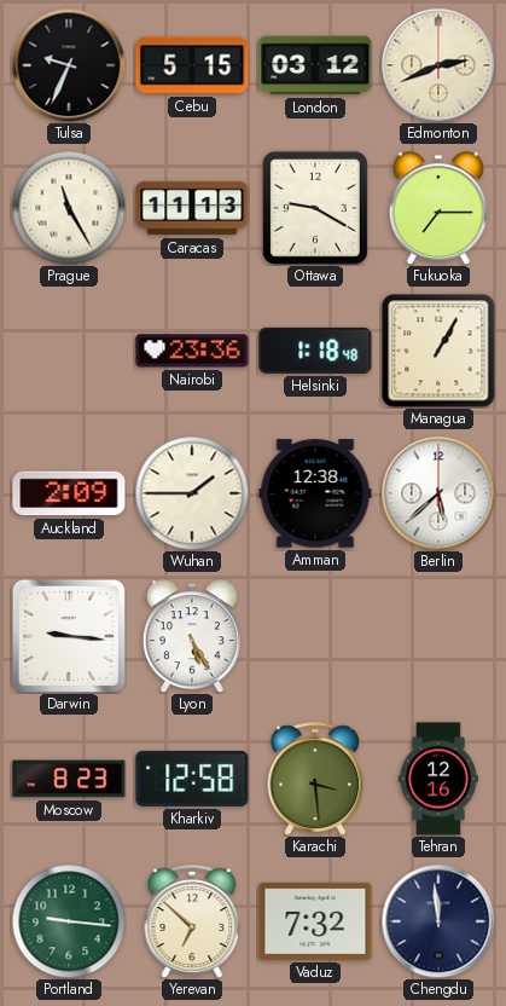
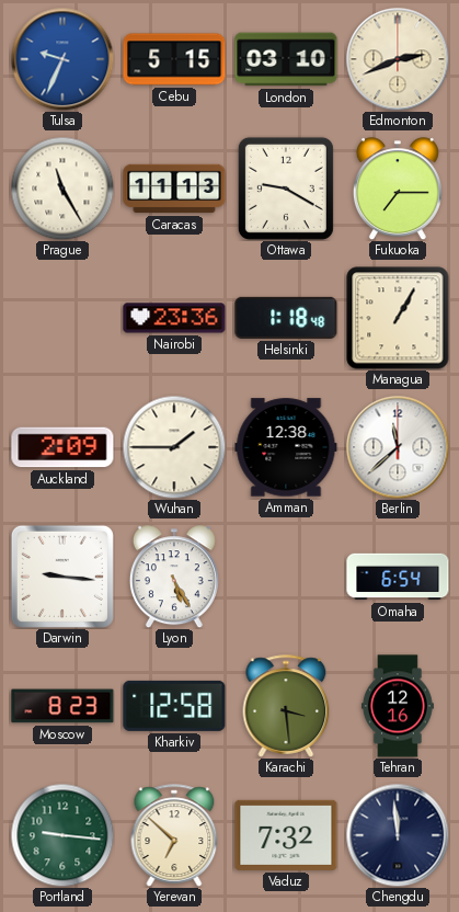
Tulsa dial: black -> blue (62, 59)
London: 03:12 -> 03:10 (286, 59)
Berlin: 5:38 -> 11:38 (398, 447)
Omaha: none -> 6:54 (398, 577)
